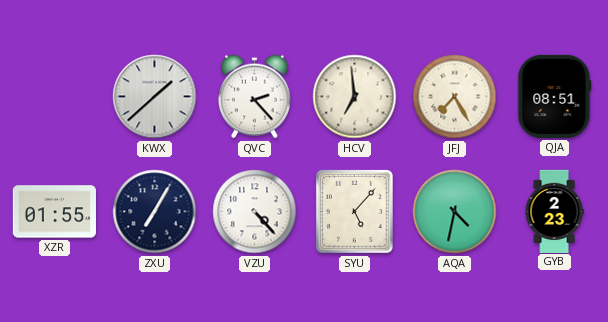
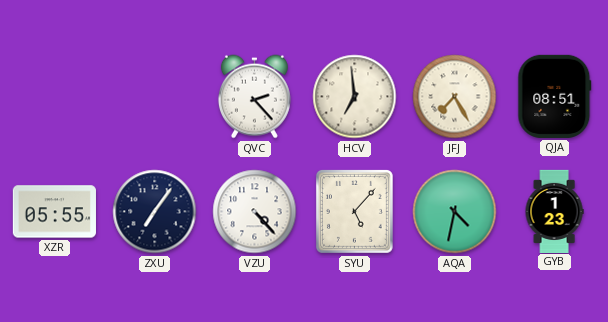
KWX: 1:38 -> none (155, 97)
XZR: 01:55 -> 05:55 (54, 212)
ZXU: 7:05 -> 7:06 (155, 212)
GYB: 2:23 -> 1:23 (554, 211)
